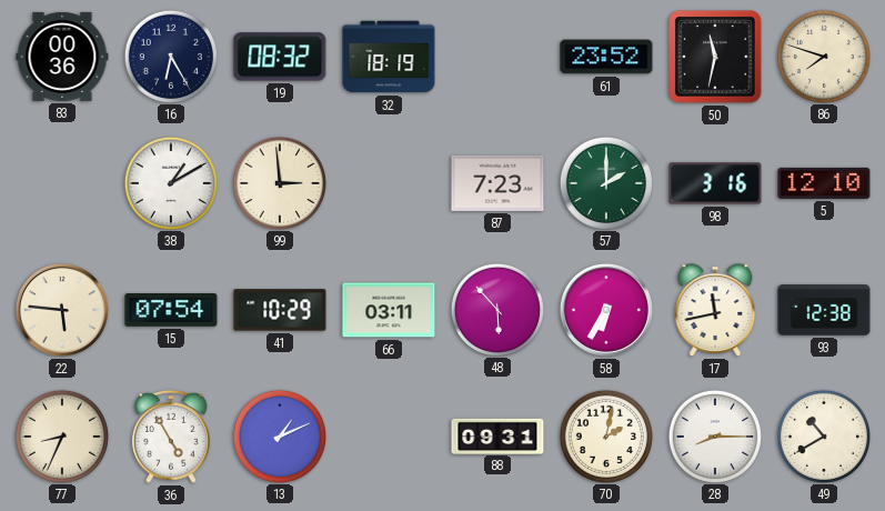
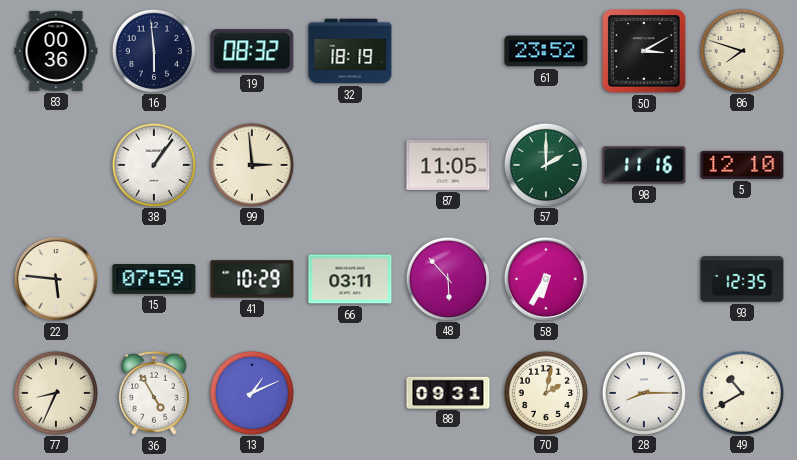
16: 6:25 -> 5:59 (153, 50)
50: 11:32 -> 3:10 (644, 51)
38: 1:10 -> 1:06 (153, 164)
87: 7:23 -> 11:05 (448, 165)
98: 3:16 -> 11:16 (644, 165)
15: 07:54 -> 07:59 (154, 280)
17: 11:43 -> none (715, 310)
93: 12:38 -> 12:35 (742, 279)
